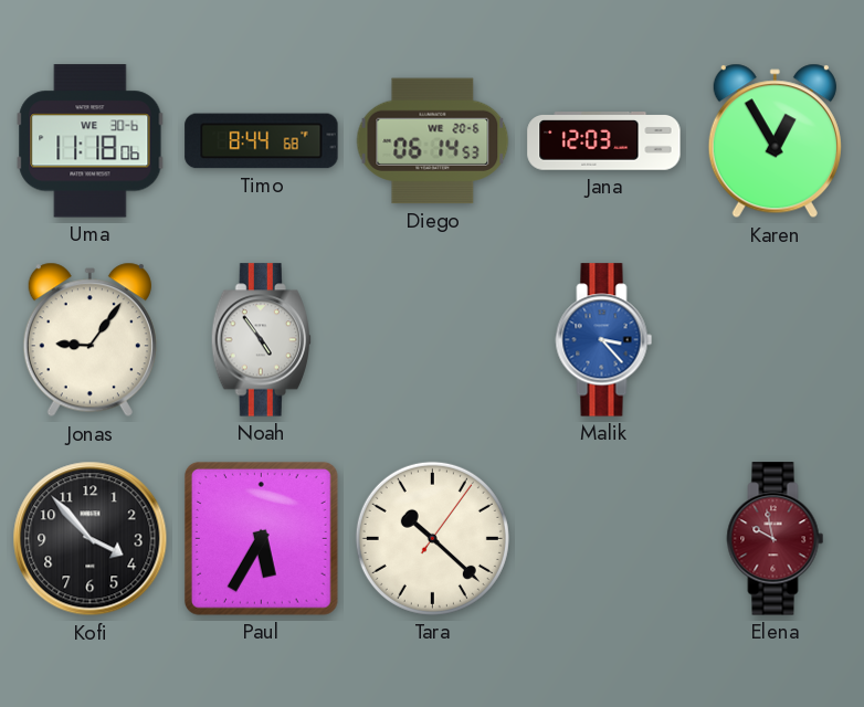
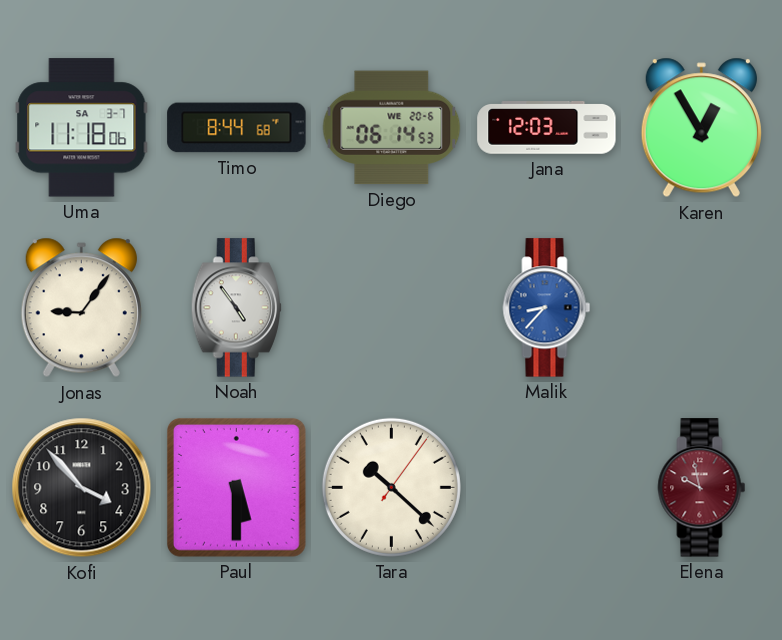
Uma date: WE 30-6 -> SA 3-7 (82, 128)
Malik: 3:23 -> 8:37 (547, 308)
Paul: 5:35 -> 5:30 (236, 487)
